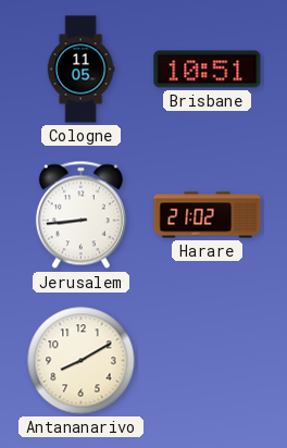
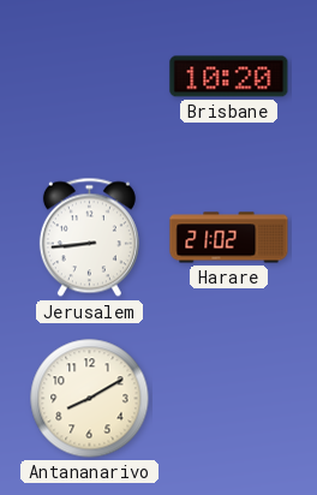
Cologne: 11:05 -> none (80, 70)
Brisbane: 10:51 -> 10:20 (229, 77)
